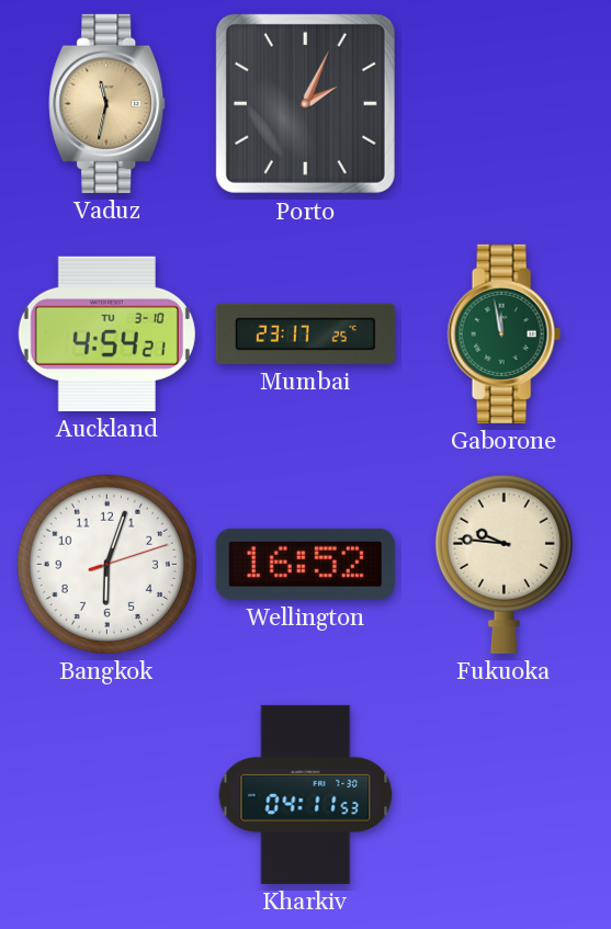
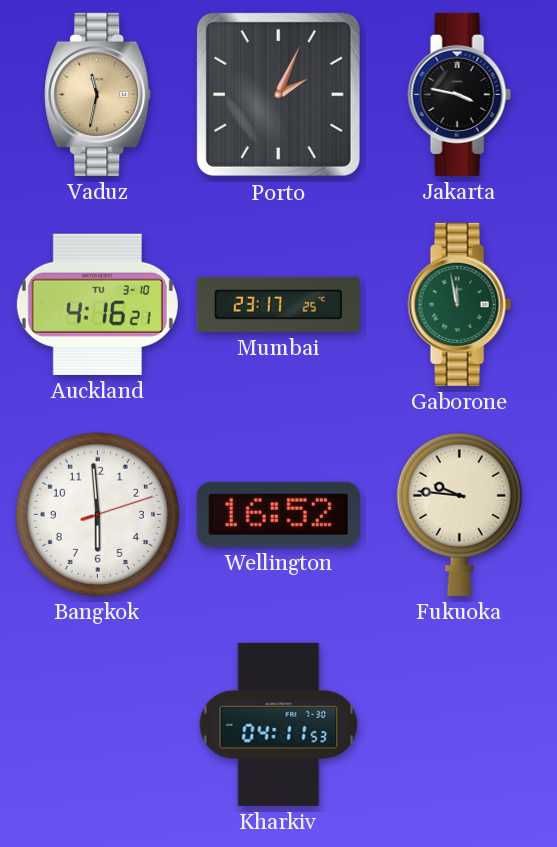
Jakarta: none -> 3:47 (459, 94)
Auckland: 4:54 -> 4:16 (97, 304)
Bangkok: 6:03 -> 5:59 (97, 514)
